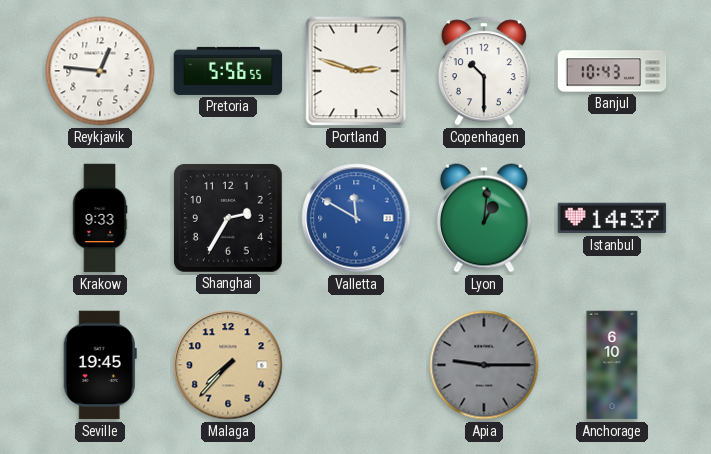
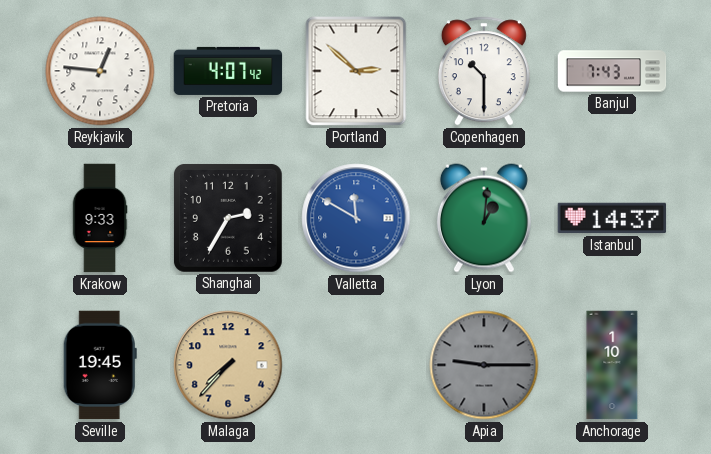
Pretoria: 5:56 -> 4:07 (228, 71)
Portland: 2:48 -> 2:52 (356, 71)
Banjul: 10:43 -> 7:43 (612, 71)
Anchorage: 6:10 -> 1:10 (612, 365)
